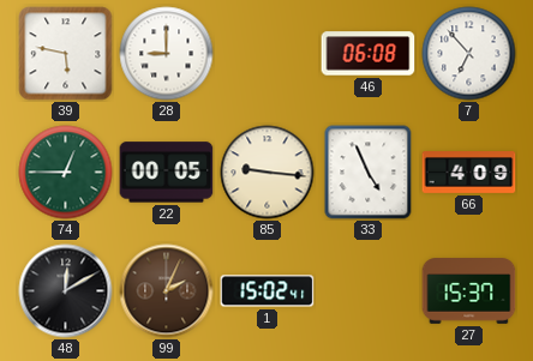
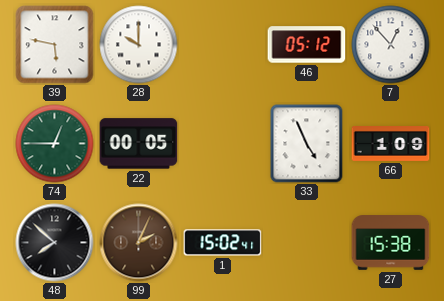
28: 9:00 -> 10:00 (139, 45)
46: 06:08 -> 05:12 (307, 45)
7: 6:53 -> 12:53 (391, 45)
85: 9:16 -> none (268, 173)
66: 4:09 -> 1:09 (391, 144)
48: 12:10 -> 7:52 (55, 243)
27: 15:37 -> 15:38 (391, 243)
